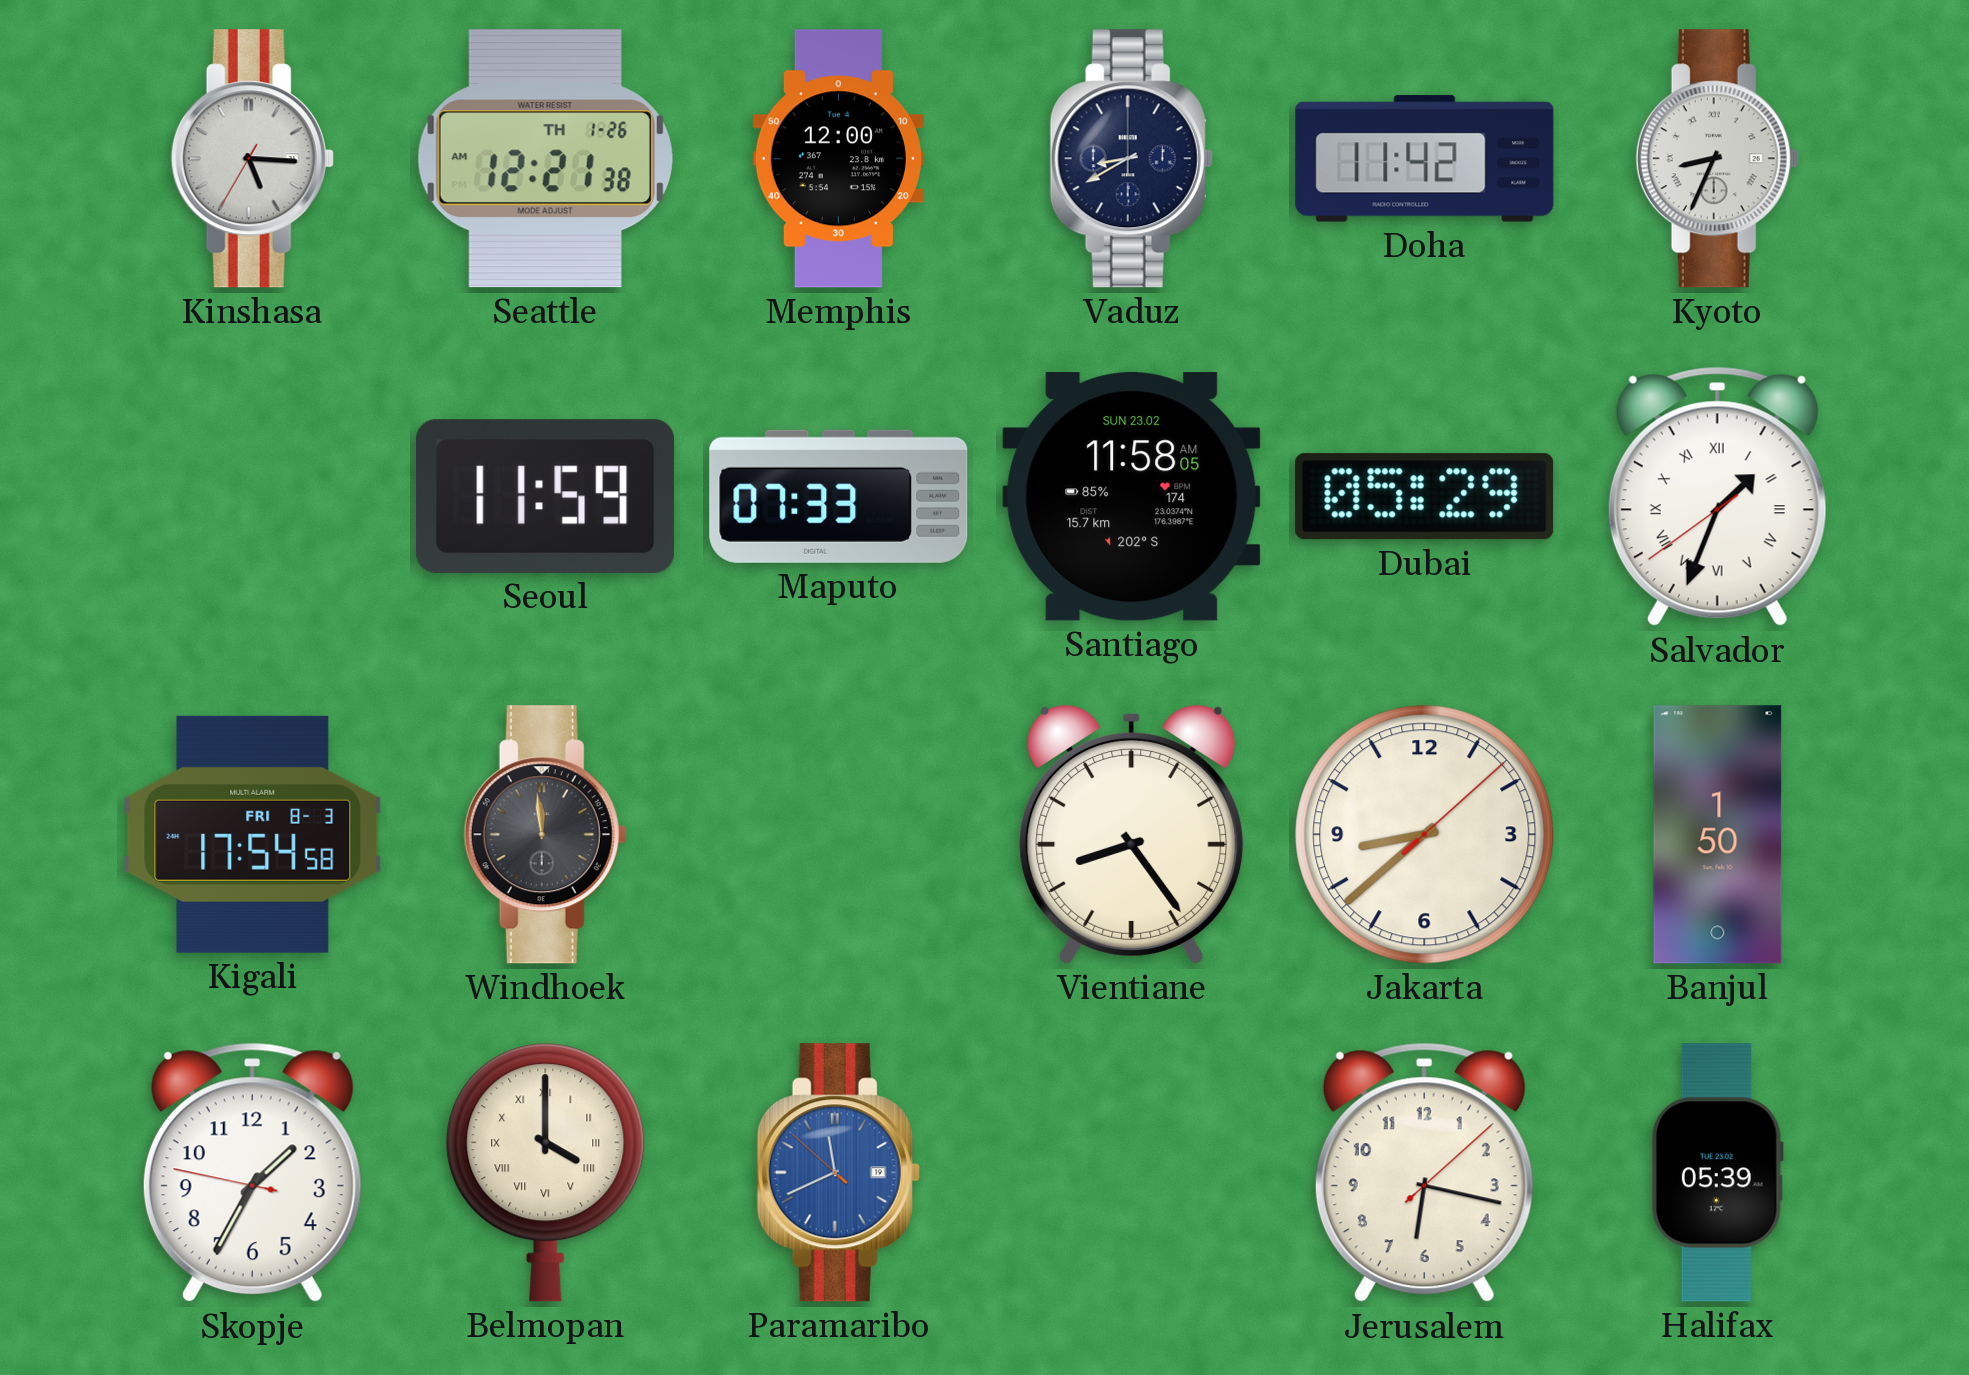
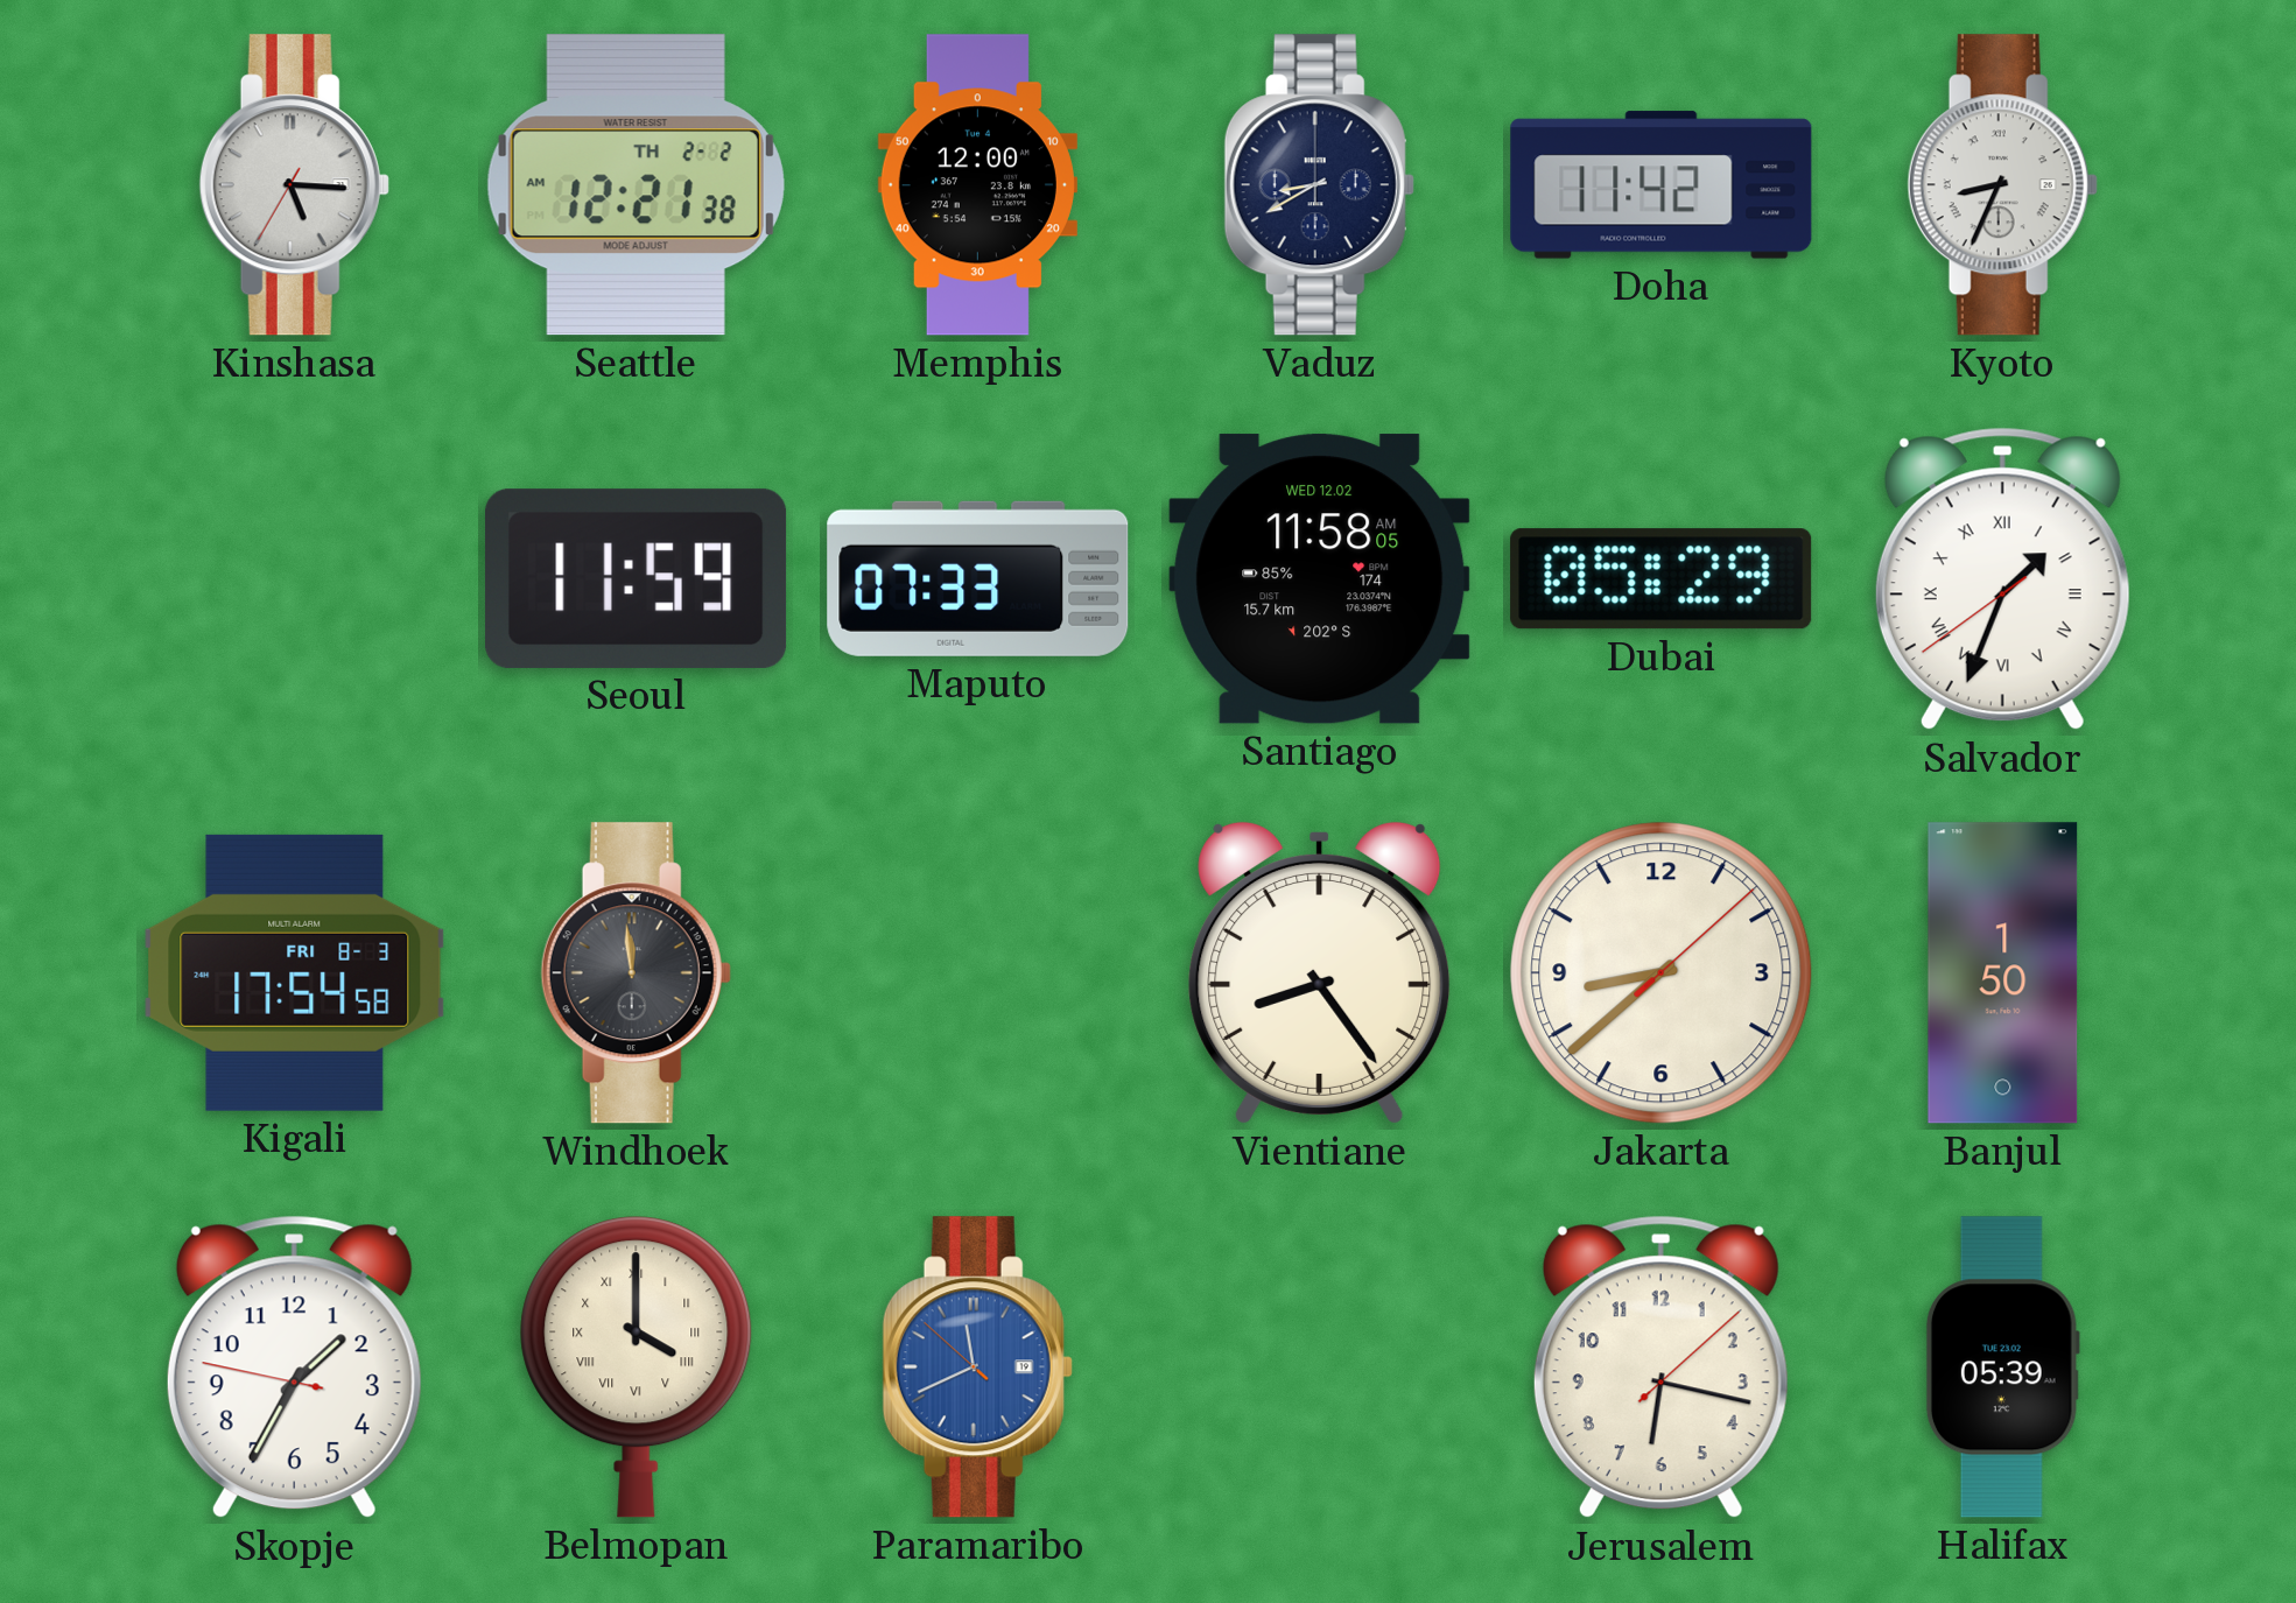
Seattle date: TH 1-26 -> TH 2-2 (636, 185)
Santiago date: SUN 23.02 -> WED 12.02 (1320, 579)
